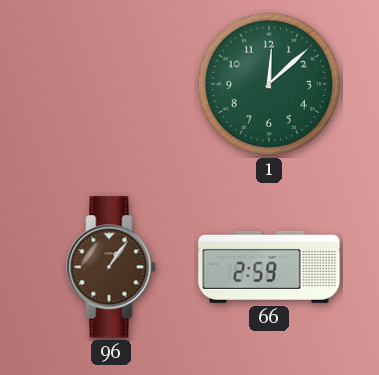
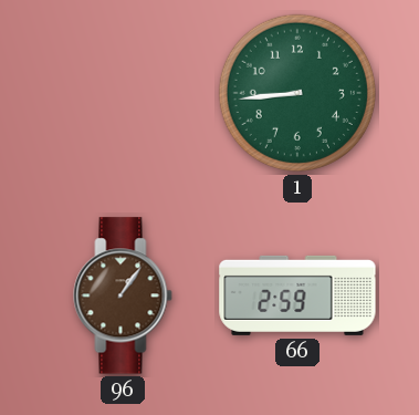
1: 12:08 -> 8:44 (297, 93)
